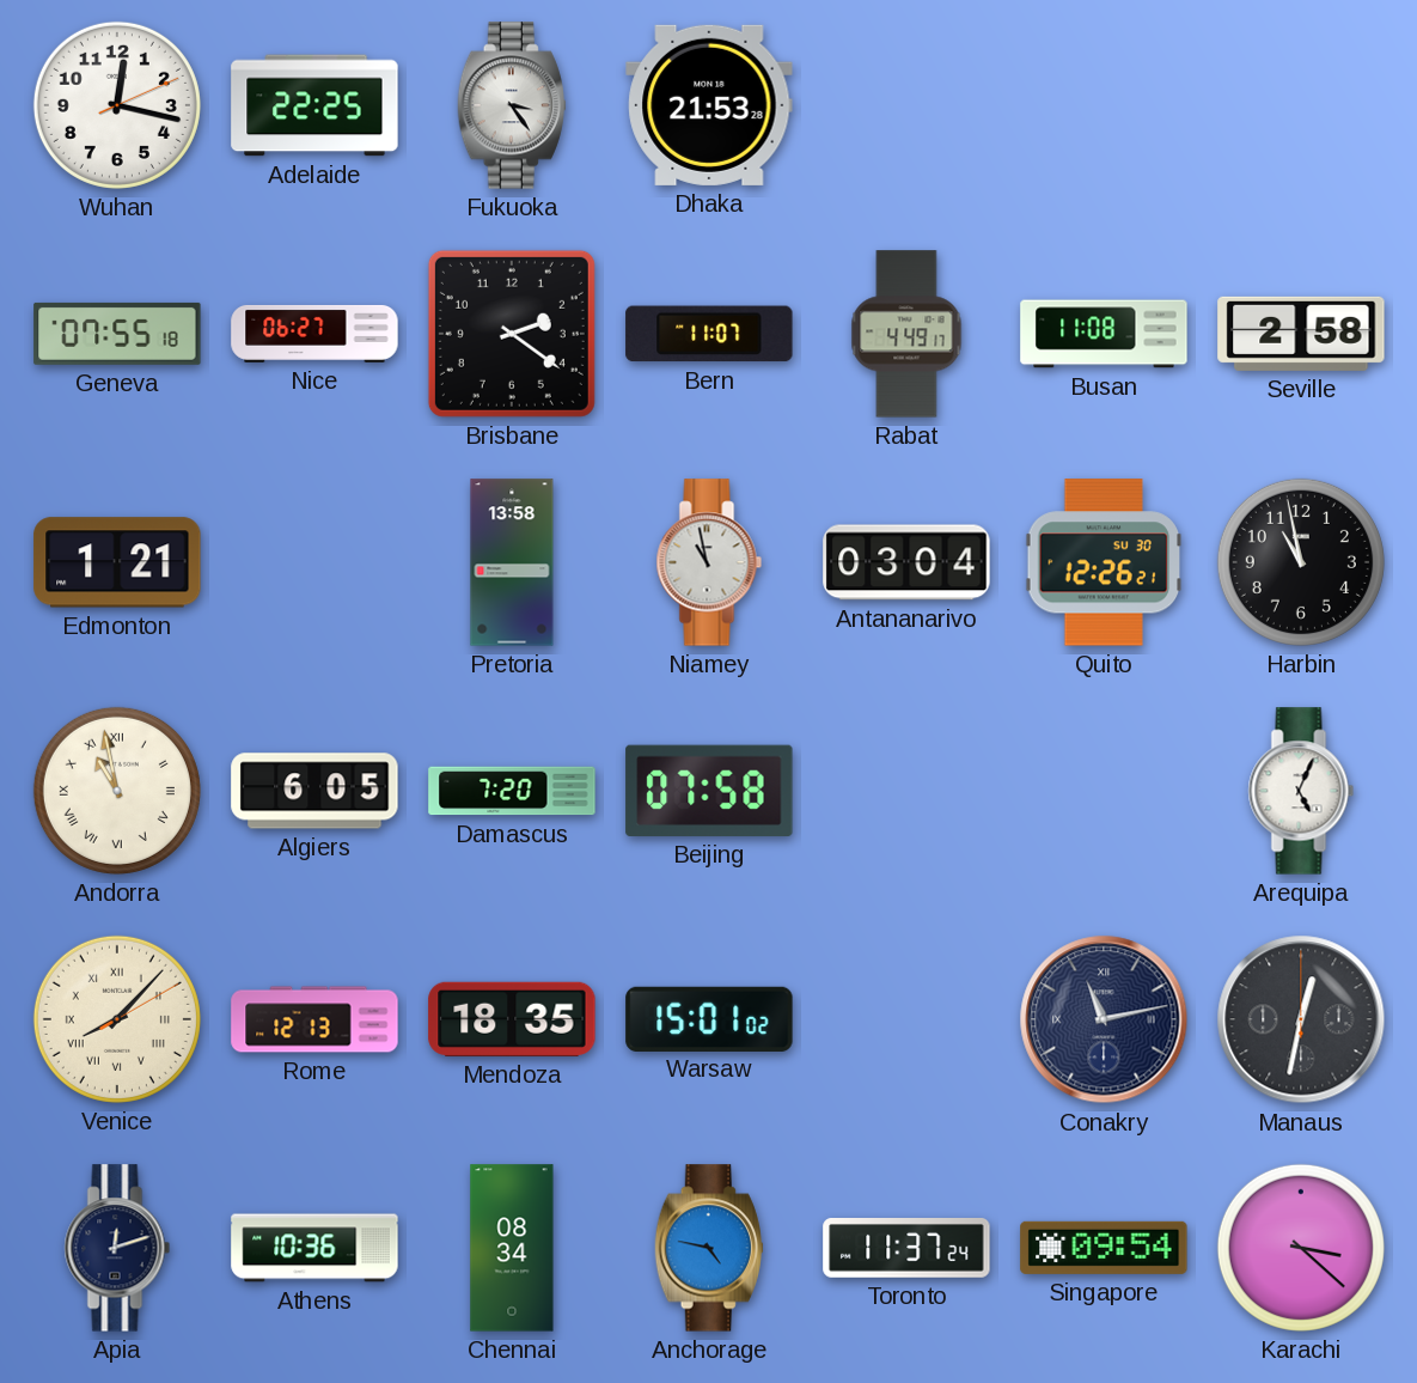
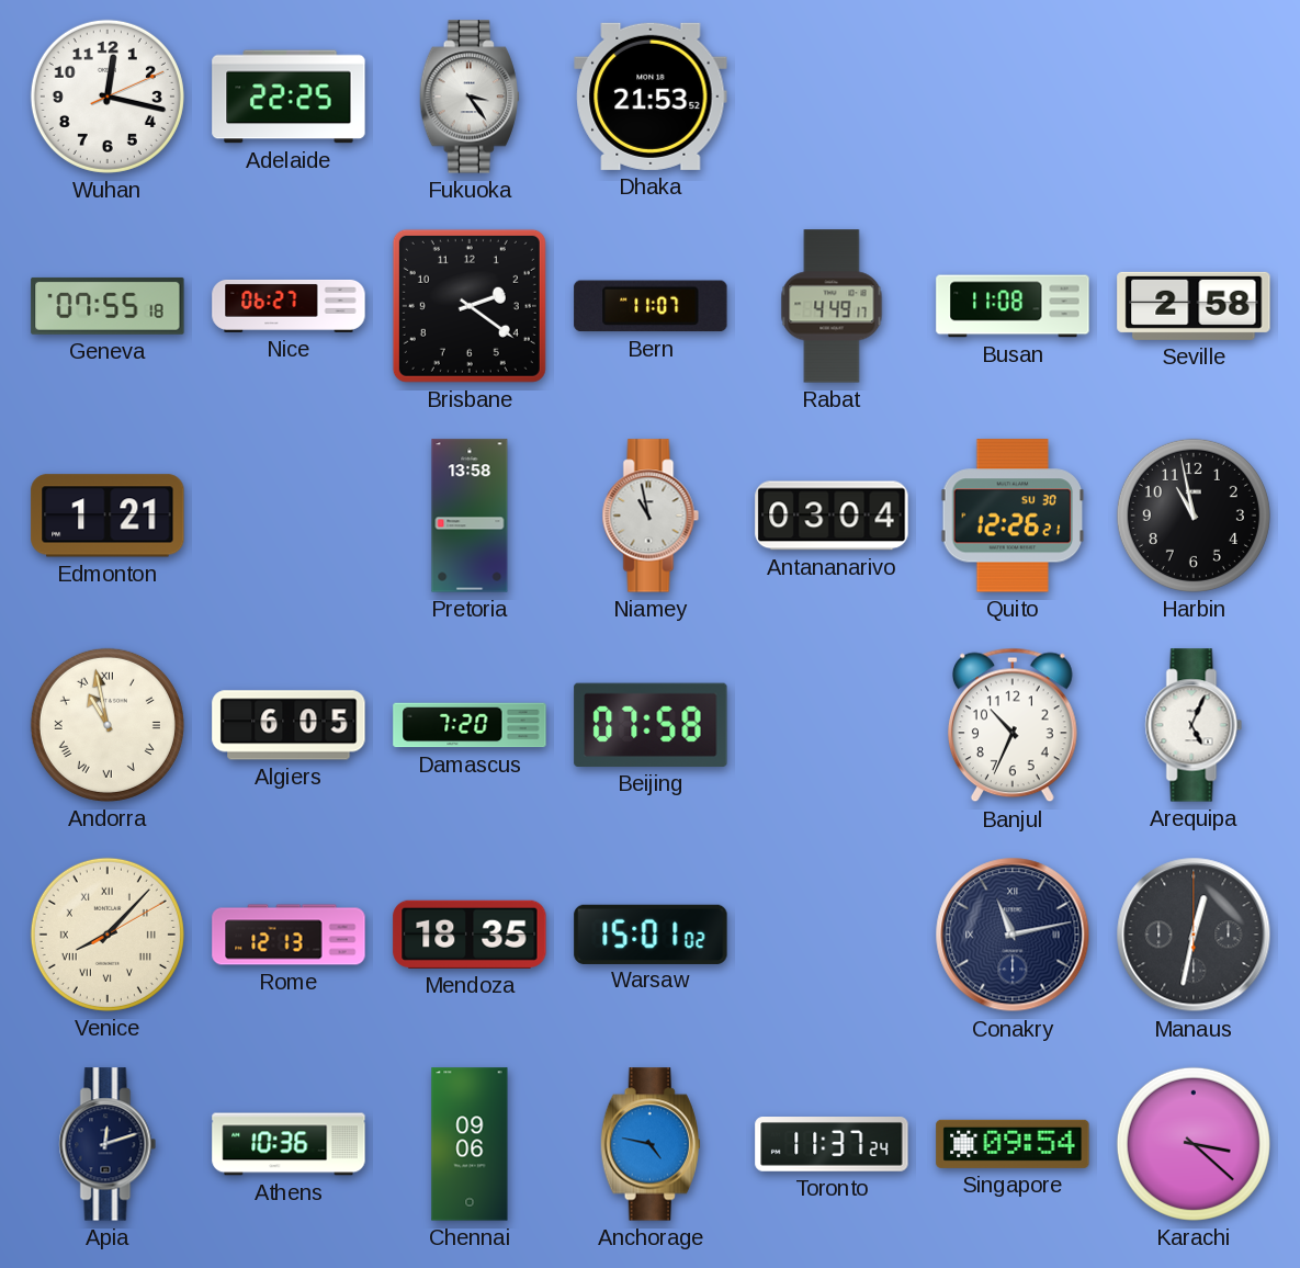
Dhaka: 21:53:28 -> 21:53:52 (651, 97)
Banjul: none -> 10:34 (1013, 725)
Chennai: 08:34 -> 09:06 (470, 1144)
